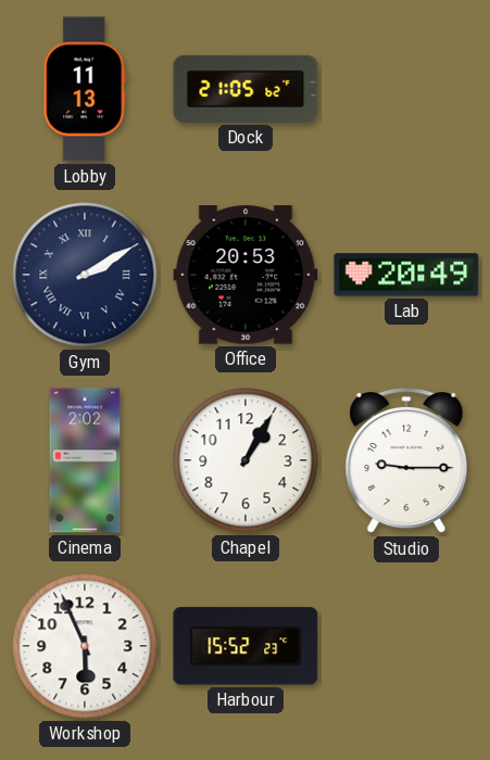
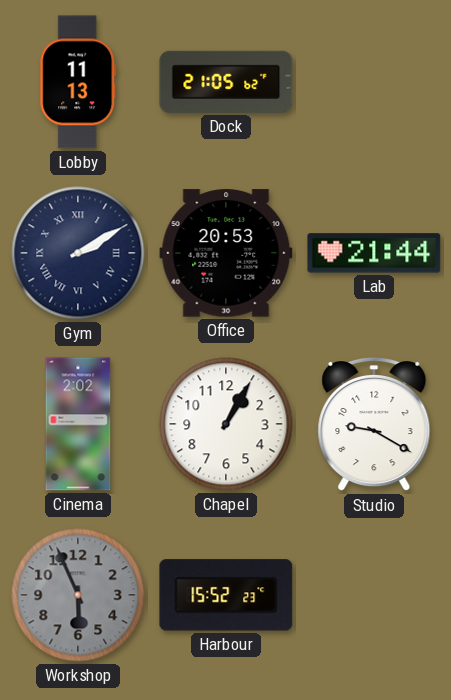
Lab: 20:49 -> 21:44 (374, 253)
Studio: 9:15 -> 9:20 (374, 424)
Workshop dial: white -> grey (78, 595)
